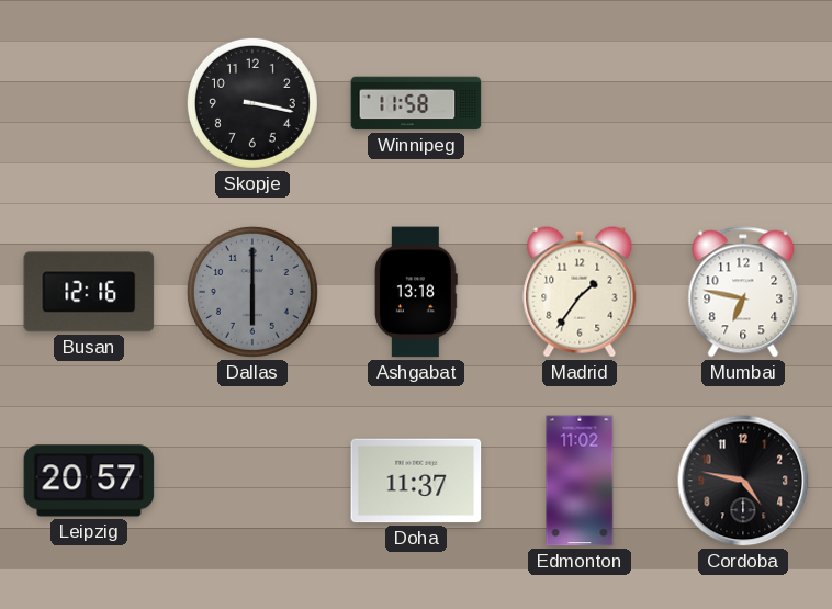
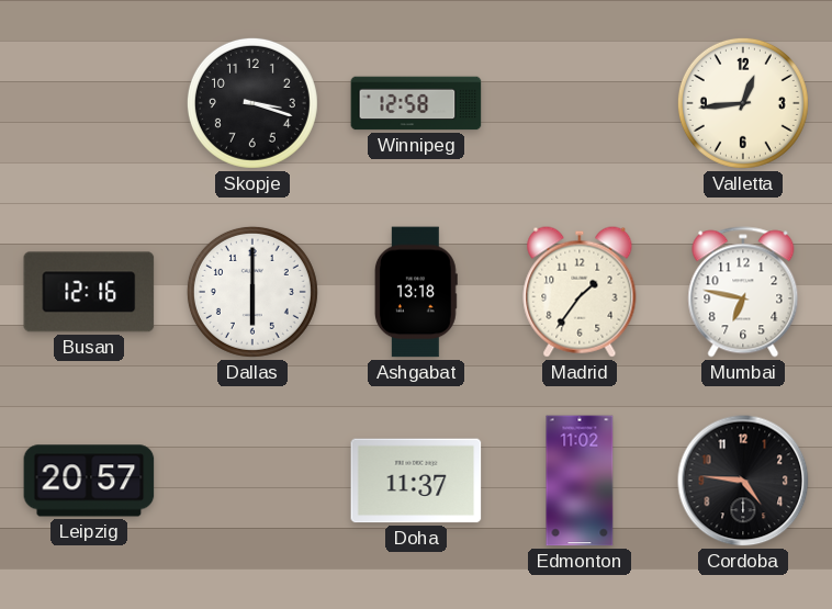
Skopje: 3:17 -> 3:18 (252, 103)
Winnipeg: 11:58 -> 12:58 (416, 103)
Valletta: none -> 12:44 (743, 103)
Dallas dial: grey -> white (252, 292)
Cordoba: 4:47 -> 4:46 (743, 481)
